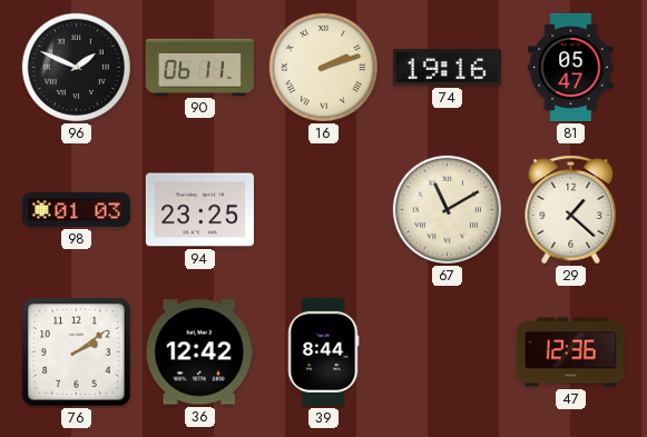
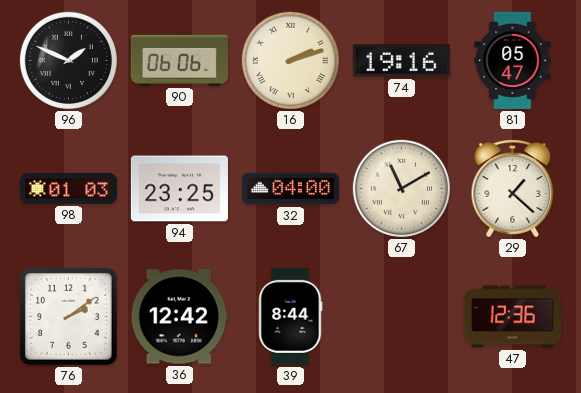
90: 06:11 -> 06:06 (179, 60)
32: none -> 04:00 (290, 189)
